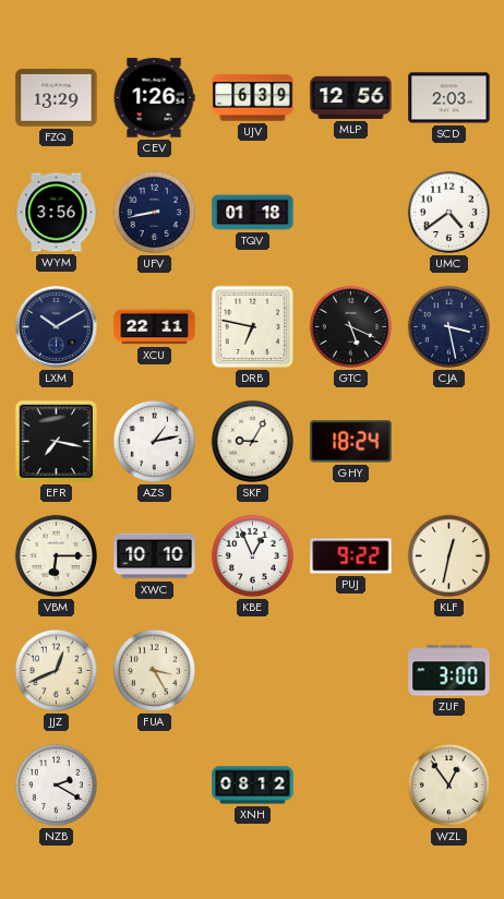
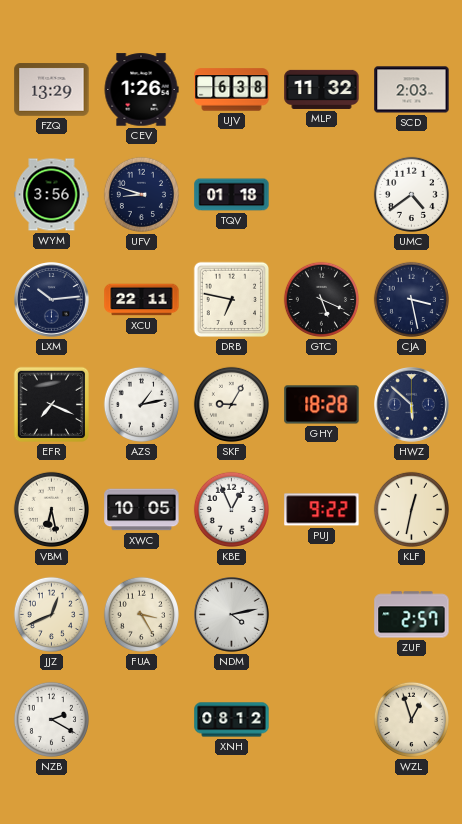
UJV: 6:39 -> 6:38 (232, 90)
MLP: 12:56 -> 11:32 (322, 89)
UFV: 8:43 -> 8:48 (141, 194)
LXM: 10:10 -> 10:14 (52, 300)
EFR: 7:17 -> 7:19 (52, 405)
GHY: 18:24 -> 18:28 (322, 405)
HWZ: none -> 5:52 (412, 405)
VBM: 6:15 -> 6:28 (51, 509)
XWC: 10:10 -> 10:05 (142, 510)
NDM: none -> 4:13 (232, 615)
ZUF: 3:00 -> 2:57 (412, 615)
WZL: 12:54 -> 12:57 (411, 719)
